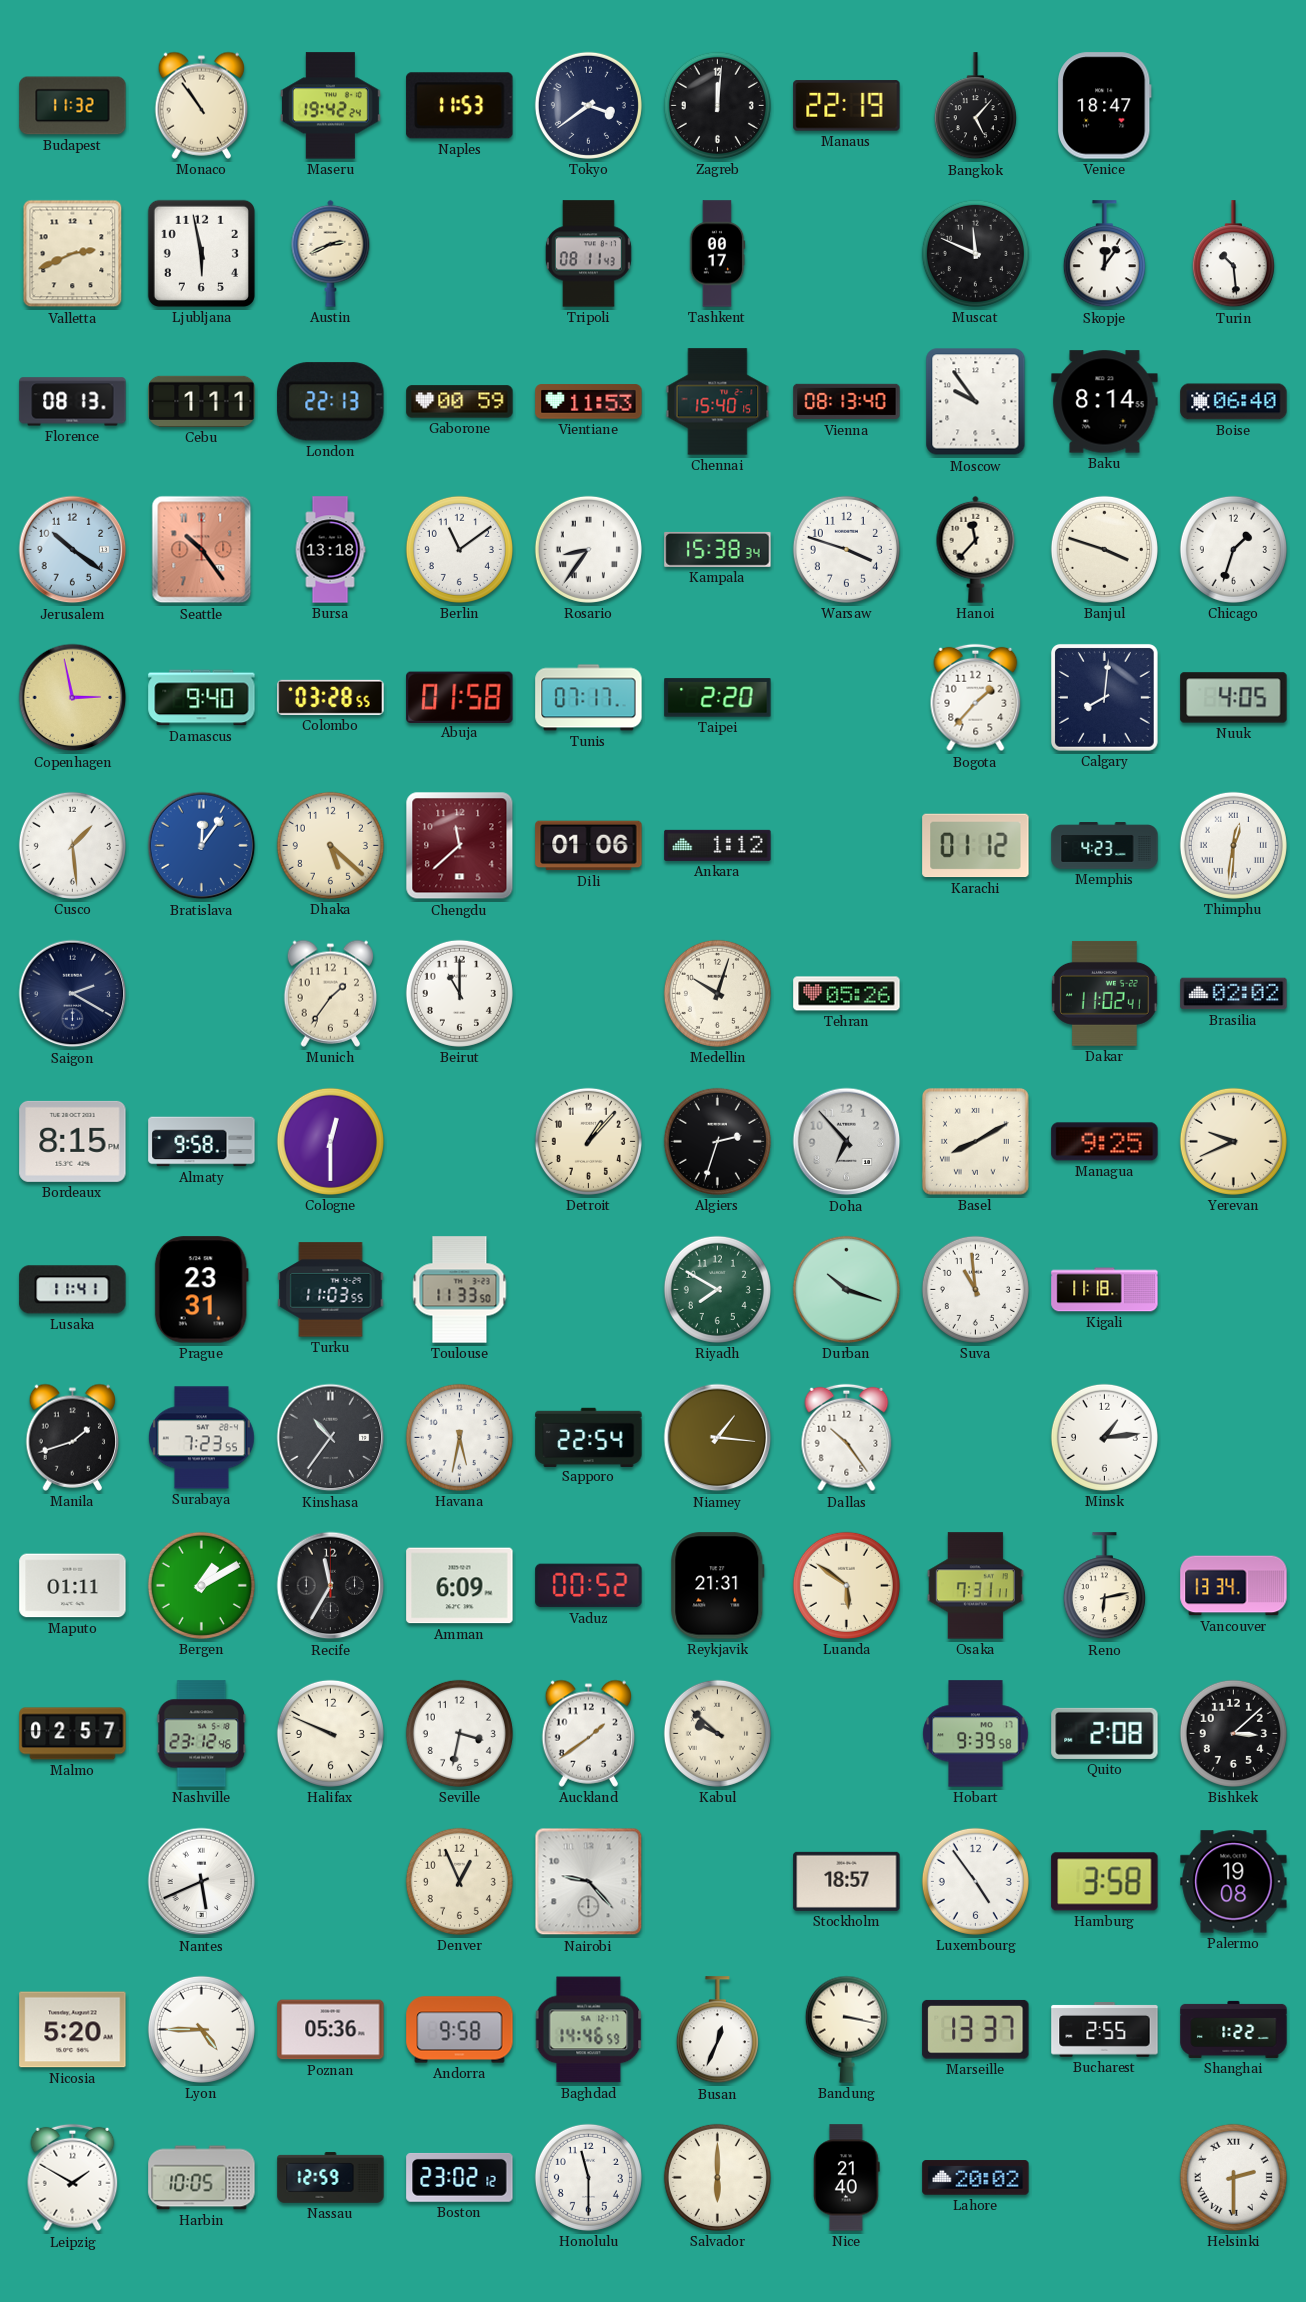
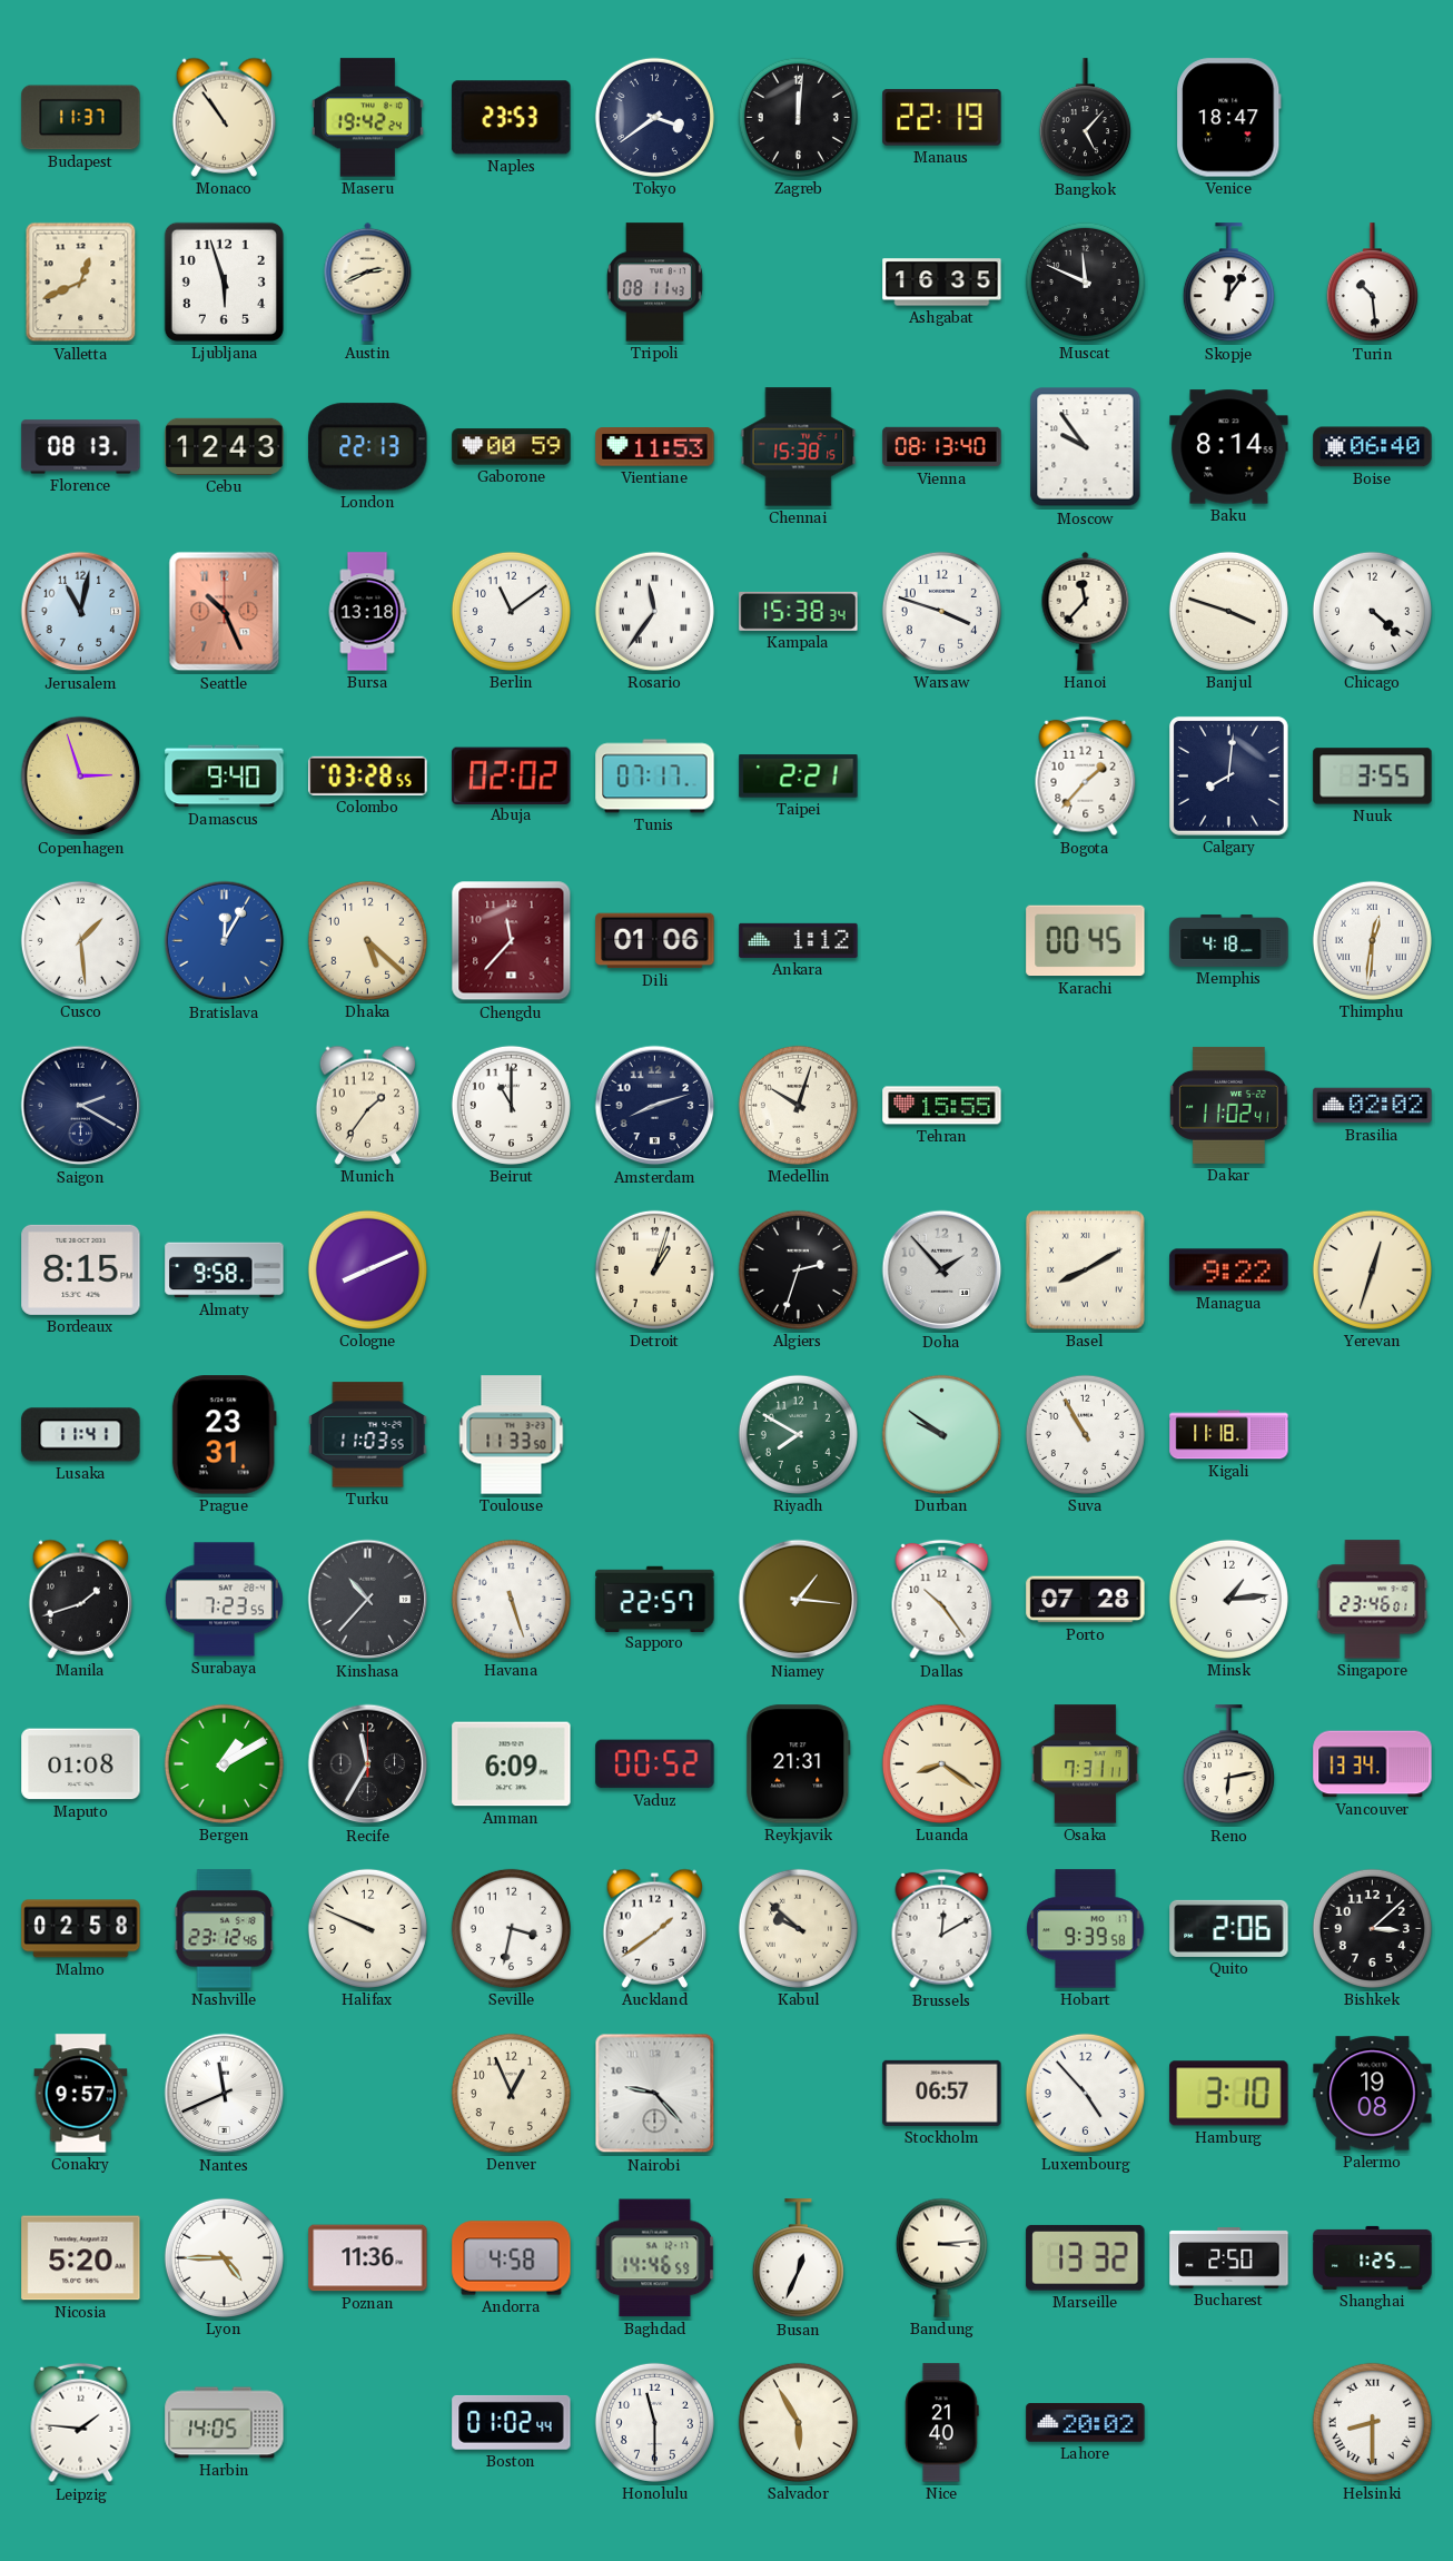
Budapest: 11:32 -> 11:37 (81, 118)
Naples: 11:53 -> 23:53 (512, 118)
Valletta: 2:41 -> 12:41 (81, 283)
Ljubljana: 5:58 -> 5:57 (224, 281)
Tashkent: 00:17 -> none (717, 254)
Ashgabat: none -> 16:35 (942, 283)
Cebu: 1:11 -> 12:43 (225, 446)
Chennai: 15:40 -> 15:38 (799, 447)
Jerusalem: 10:21 -> 11:02 (81, 612)
Seattle: 10:24 -> 10:26 (225, 612)
Rosario: 8:36 -> 11:36 (654, 611)
Chicago: 1:33 -> 4:22 (1372, 611)
Copenhagen: 2:58 -> 2:57 (81, 777)
Abuja: 01:58 -> 02:02 (512, 775)
Taipei: 2:20 -> 2:21 (799, 777)
Nuuk: 4:05 -> 3:55 (1373, 777)
Bratislava: 12:06 -> 12:05 (225, 941)
Chengdu: 11:38 -> 11:37 (512, 941)
Karachi: 01:12 -> 00:45 (1086, 941)
Memphis: 4:23 -> 4:18 (1229, 941)
Amsterdam: none -> 8:12 (655, 1106)
Tehran: 05:26 -> 15:55 (942, 1106)
Cologne: 12:30 -> 8:11 (367, 1269)
Detroit: 1:07 -> 1:03 (654, 1269)
Doha: 6:53 -> 1:53 (942, 1270)
Managua: 9:25 -> 9:22 (1229, 1270)
Yerevan: 9:41 -> 12:33 (1372, 1269)
Durban: 10:18 -> 9:51 (941, 1434)
Suva: 10:59 -> 10:55 (1085, 1434)
Kinshasa: 10:36 -> 10:37 (368, 1600)
Havana: 5:32 -> 5:27 (511, 1599)
Sapporo: 22:54 -> 22:57 (655, 1599)
Porto: none -> 07:28 (1086, 1600)
Singapore: none -> 23:46 (1373, 1600)
Maputo: 01:11 -> 01:08 (81, 1764)
Luanda: 5:51 -> 8:21 (941, 1763)
Malmo: 02:57 -> 02:58 (81, 1929)
Brussels: none -> 12:10 (942, 1929)
Quito: 2:08 -> 2:06 (1229, 1928)
Conakry: none -> 9:57 (81, 2094)
Nantes: 5:41 -> 11:41 (225, 2094)
Stockholm: 18:57 -> 06:57 (942, 2093)
Luxembourg: 4:54 -> 4:53 (1085, 2093)
Hamburg: 3:58 -> 3:10 (1229, 2094)
Poznan: 05:36 -> 11:36 (368, 2258)
Andorra: 9:58 -> 4:58 (512, 2258)
Bandung: 3:17 -> 3:14 (941, 2257)
Marseille: 13:37 -> 13:32 (1086, 2257)
Bucharest: 2:55 -> 2:50 (1229, 2258)
Shanghai: 1:22 -> 1:25 (1373, 2257)
Leipzig: 1:50 -> 1:46 (81, 2423)
Harbin: 10:05 -> 14:05 (225, 2423)
Nassau: 12:59 -> none (331, 2178)
Boston: 23:02 -> 01:02 (512, 2422)
Salvador: 6:00 -> 5:55 (798, 2422)
Helsinki: 2:30 -> 8:30 (1372, 2422)
